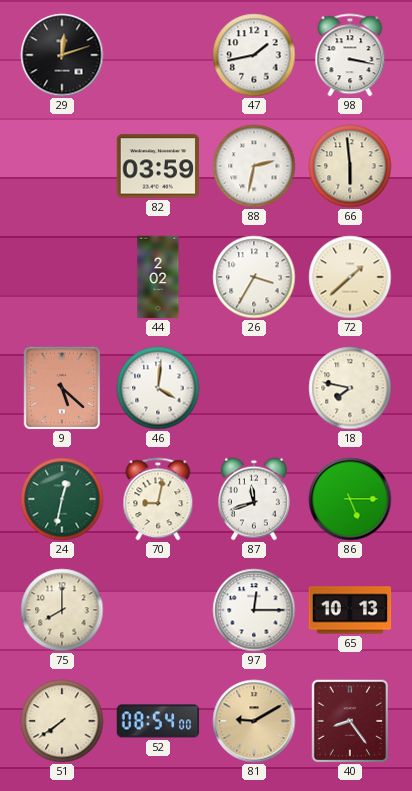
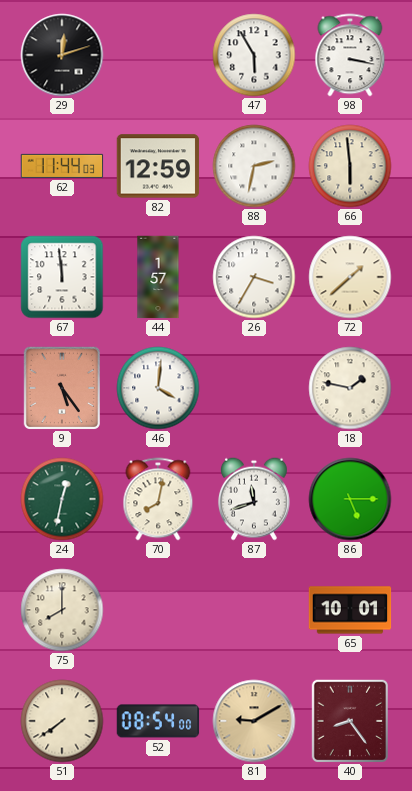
47: 1:43 -> 5:55 (254, 55)
62: none -> 11:44 (62, 166)
82: 03:59 -> 12:59 (158, 166)
67: none -> 11:59 (62, 277)
44: 2:02 -> 1:57 (158, 277)
9: 5:22 -> 5:24 (61, 387)
18: 7:47 -> 1:47 (350, 388)
70: 9:02 -> 8:02 (158, 499)
97: 12:15 -> none (254, 610)
65: 10:13 -> 10:01 (350, 610)
